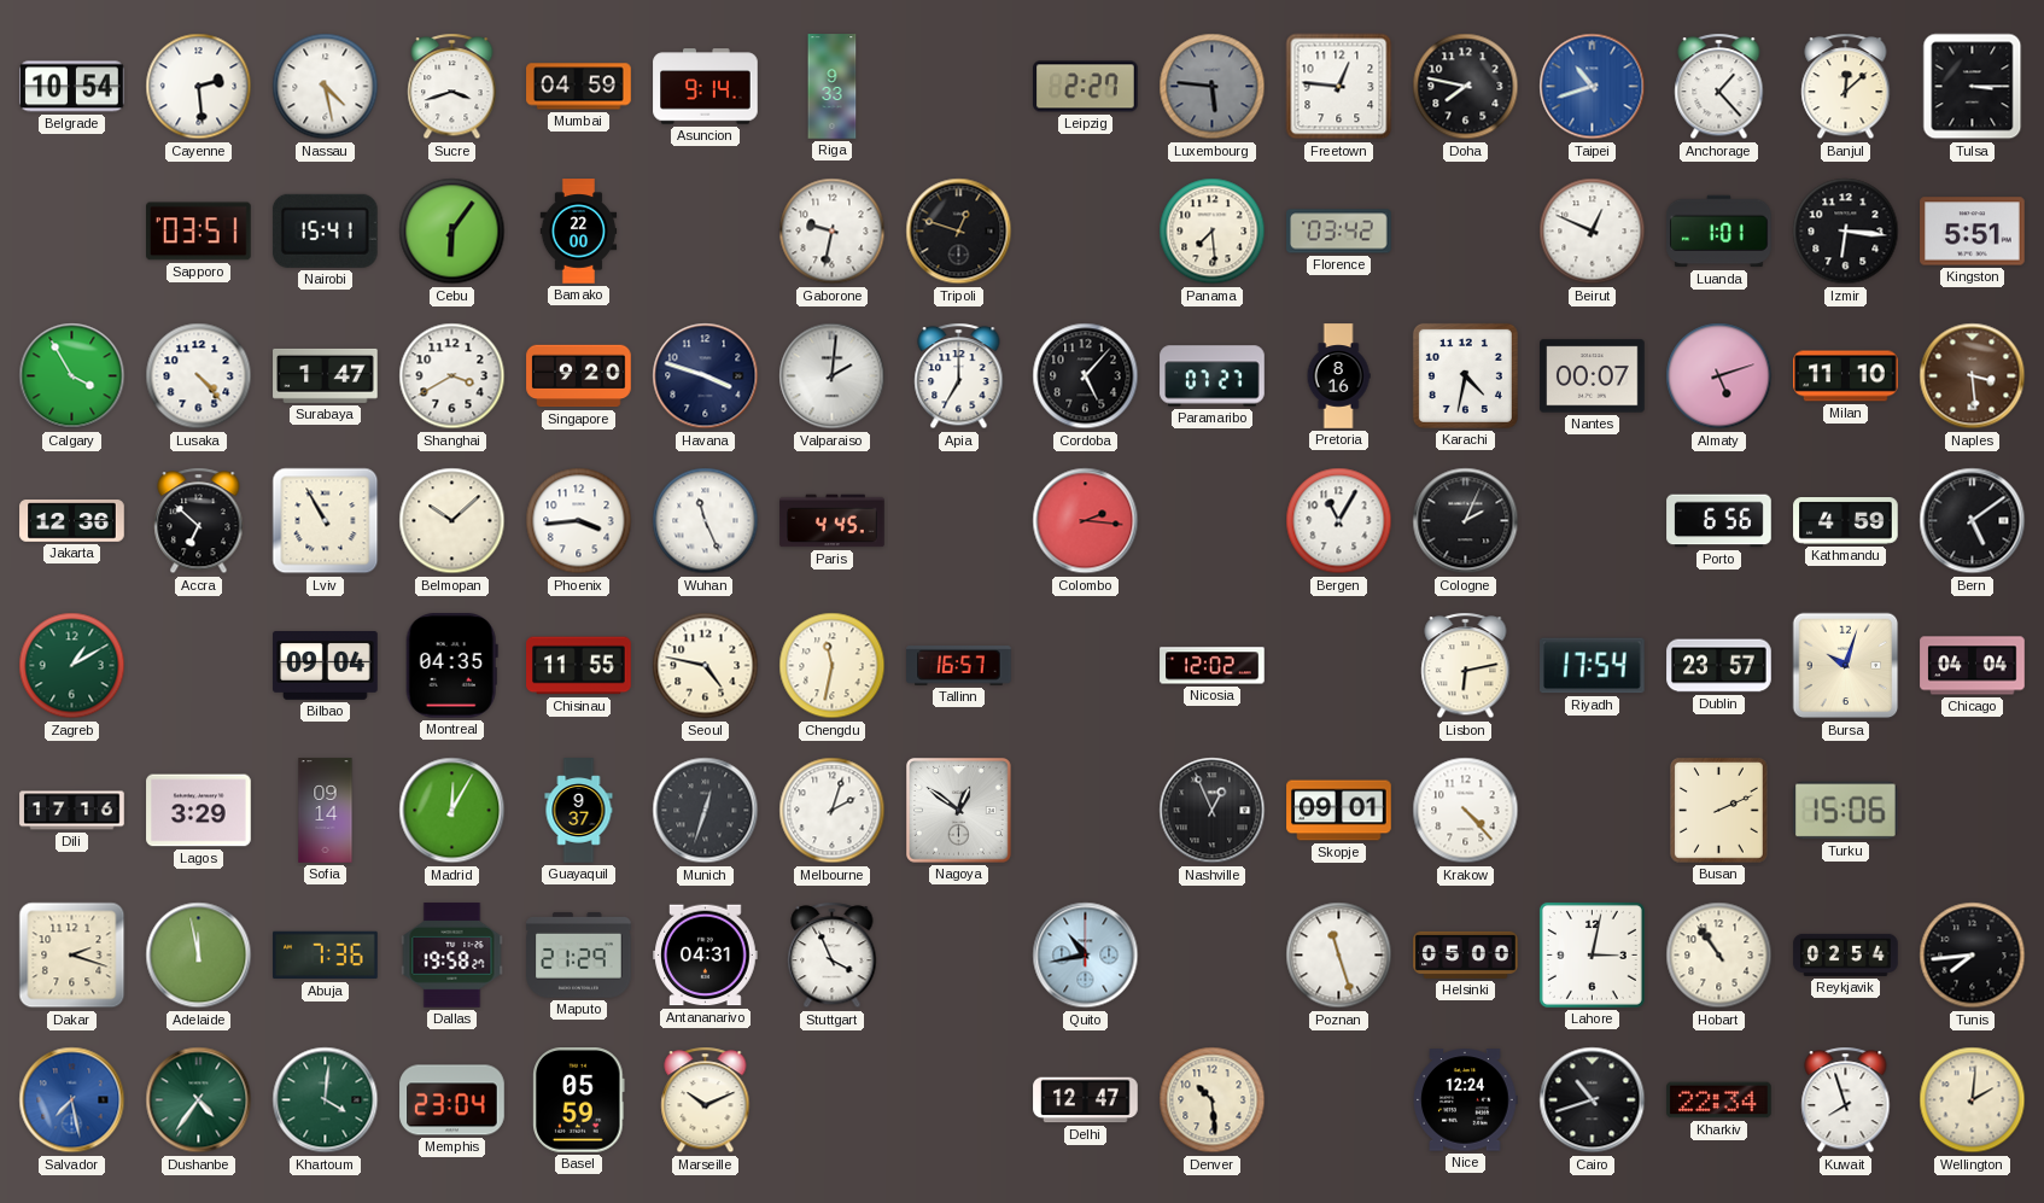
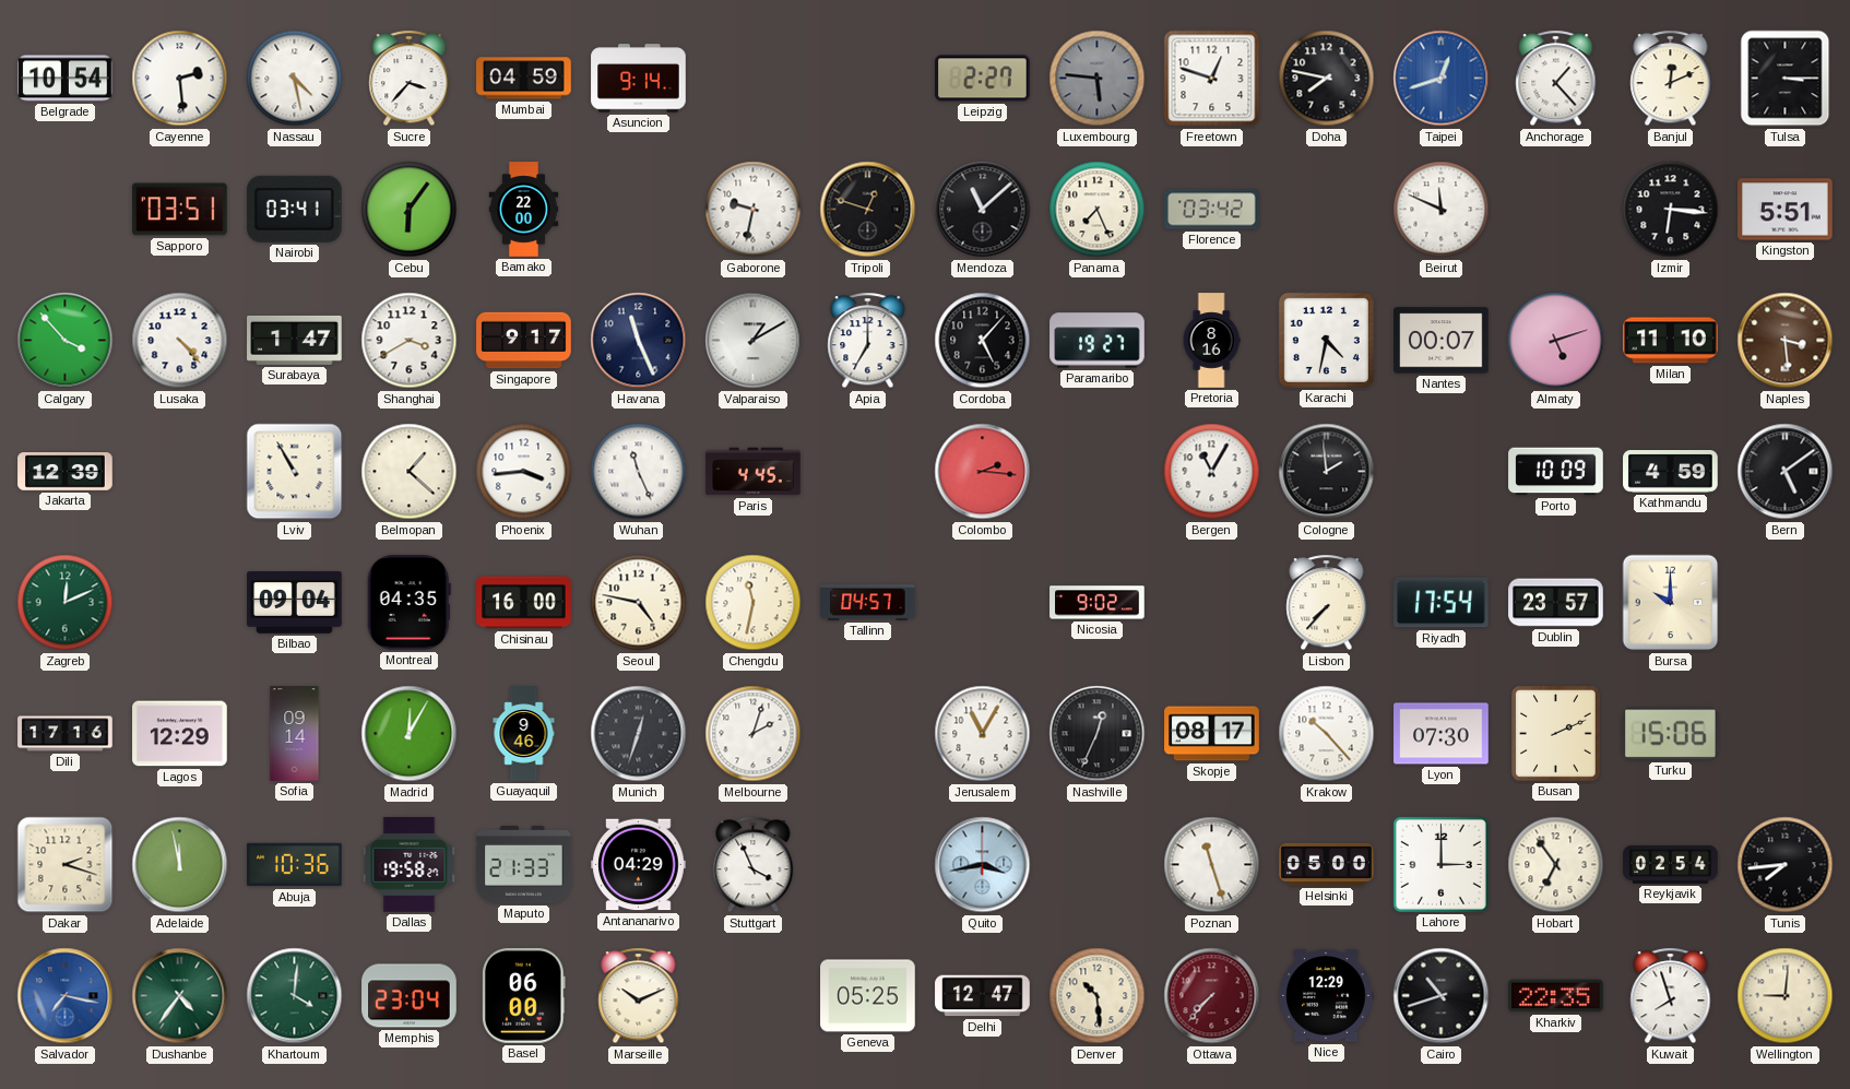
Sucre: 3:42 -> 3:37 (410, 79)
Riga: 9:33 -> none (833, 87)
Freetown: 12:46 -> 12:48 (1212, 79)
Taipei: 10:42 -> 12:42 (1442, 79)
Banjul: 12:08 -> 12:11 (1671, 79)
Nairobi: 15:41 -> 03:41 (294, 209)
Mendoza: none -> 11:08 (983, 210)
Panama: 7:29 -> 7:26 (1098, 210)
Beirut: 12:49 -> 11:49 (1442, 210)
Luanda: 1:01 -> none (1719, 232)
Calgary: 3:55 -> 3:53 (66, 341)
Singapore: 9:20 -> 9:17 (524, 341)
Havana: 3:48 -> 11:26 (639, 341)
Valparaiso: 2:01 -> 1:10 (754, 341)
Paramaribo: 07:27 -> 19:27 (1098, 341)
Jakarta: 12:36 -> 12:39 (66, 472)
Accra: 6:52 -> none (199, 521)
Belmopan: 10:08 -> 1:22 (410, 472)
Cologne: 2:04 -> 1:59 (1327, 472)
Porto: 6:56 -> 10:09 (1556, 472)
Zagreb: 1:10 -> 12:11 (66, 603)
Chisinau: 11:55 -> 16:00 (524, 603)
Tallinn: 16:57 -> 04:57 (868, 603)
Nicosia: 12:02 -> 9:02 (1098, 603)
Lisbon: 6:13 -> 7:37 (1327, 603)
Bursa: 10:03 -> 10:00 (1671, 603)
Chicago: 04:04 -> none (1973, 666)
Lagos: 3:29 -> 12:29 (180, 734)
Guayaquil: 9:37 -> 9:46 (524, 734)
Nagoya: 12:51 -> none (959, 811)
Jerusalem: none -> 11:05 (983, 734)
Nashville: 12:56 -> 12:34 (1098, 734)
Skopje: 09:01 -> 08:17 (1212, 734)
Krakow: 4:23 -> 10:23 (1327, 734)
Lyon: none -> 07:30 (1442, 734)
Abuja: 7:36 -> 10:36 (295, 865)
Maputo: 21:29 -> 21:33 (524, 865)
Antananarivo: 04:31 -> 04:29 (639, 865)
Quito: 10:43 -> 3:43 (983, 865)
Lahore: 3:02 -> 3:00 (1440, 864)
Hobart: 10:54 -> 6:54 (1556, 865)
Salvador: 7:28 -> 7:17 (66, 996)
Basel: 05:59 -> 06:00 (524, 996)
Geneva: none -> 05:25 (868, 996)
Ottawa: none -> 7:37 (1212, 996)
Nice: 12:24 -> 12:29 (1326, 996)
Kharkiv: 22:34 -> 22:35 (1556, 996)
Wellington: 2:01 -> 9:01 (1786, 996)
